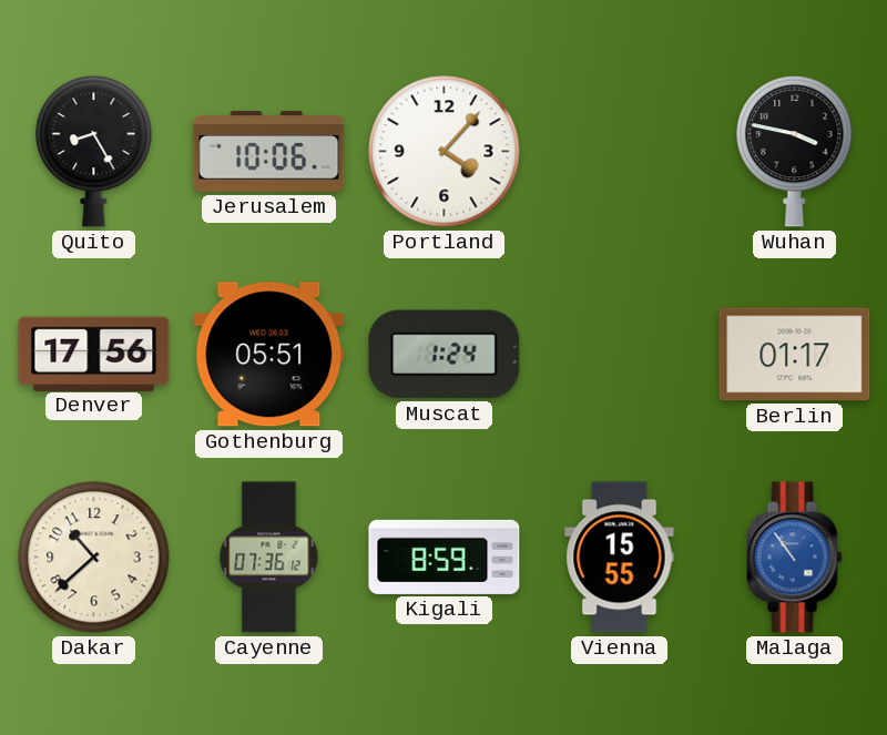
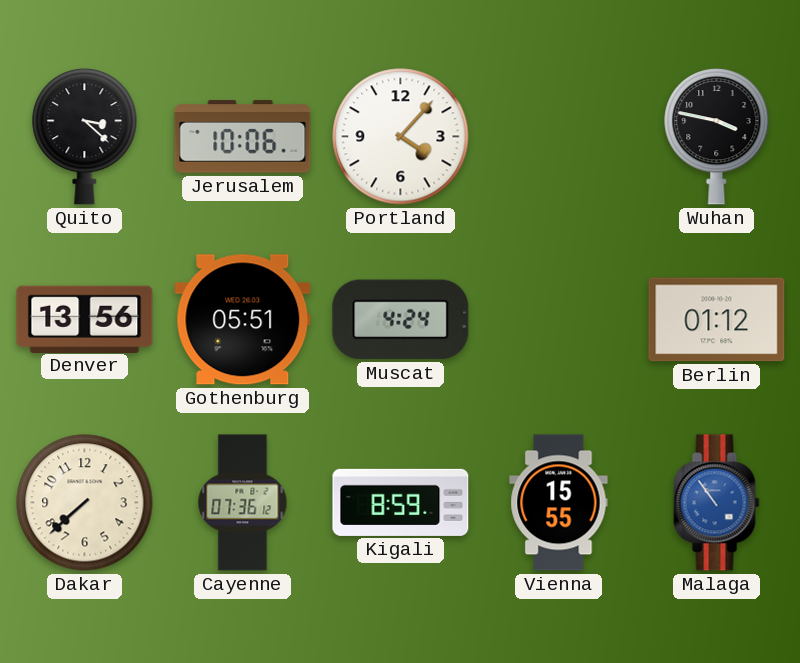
Quito: 8:25 -> 3:22 (85, 136)
Denver: 17:56 -> 13:56 (85, 319)
Muscat: 1:24 -> 4:24 (401, 320)
Berlin: 01:17 -> 01:12 (717, 320)
Dakar: 10:38 -> 7:38 (85, 503)
